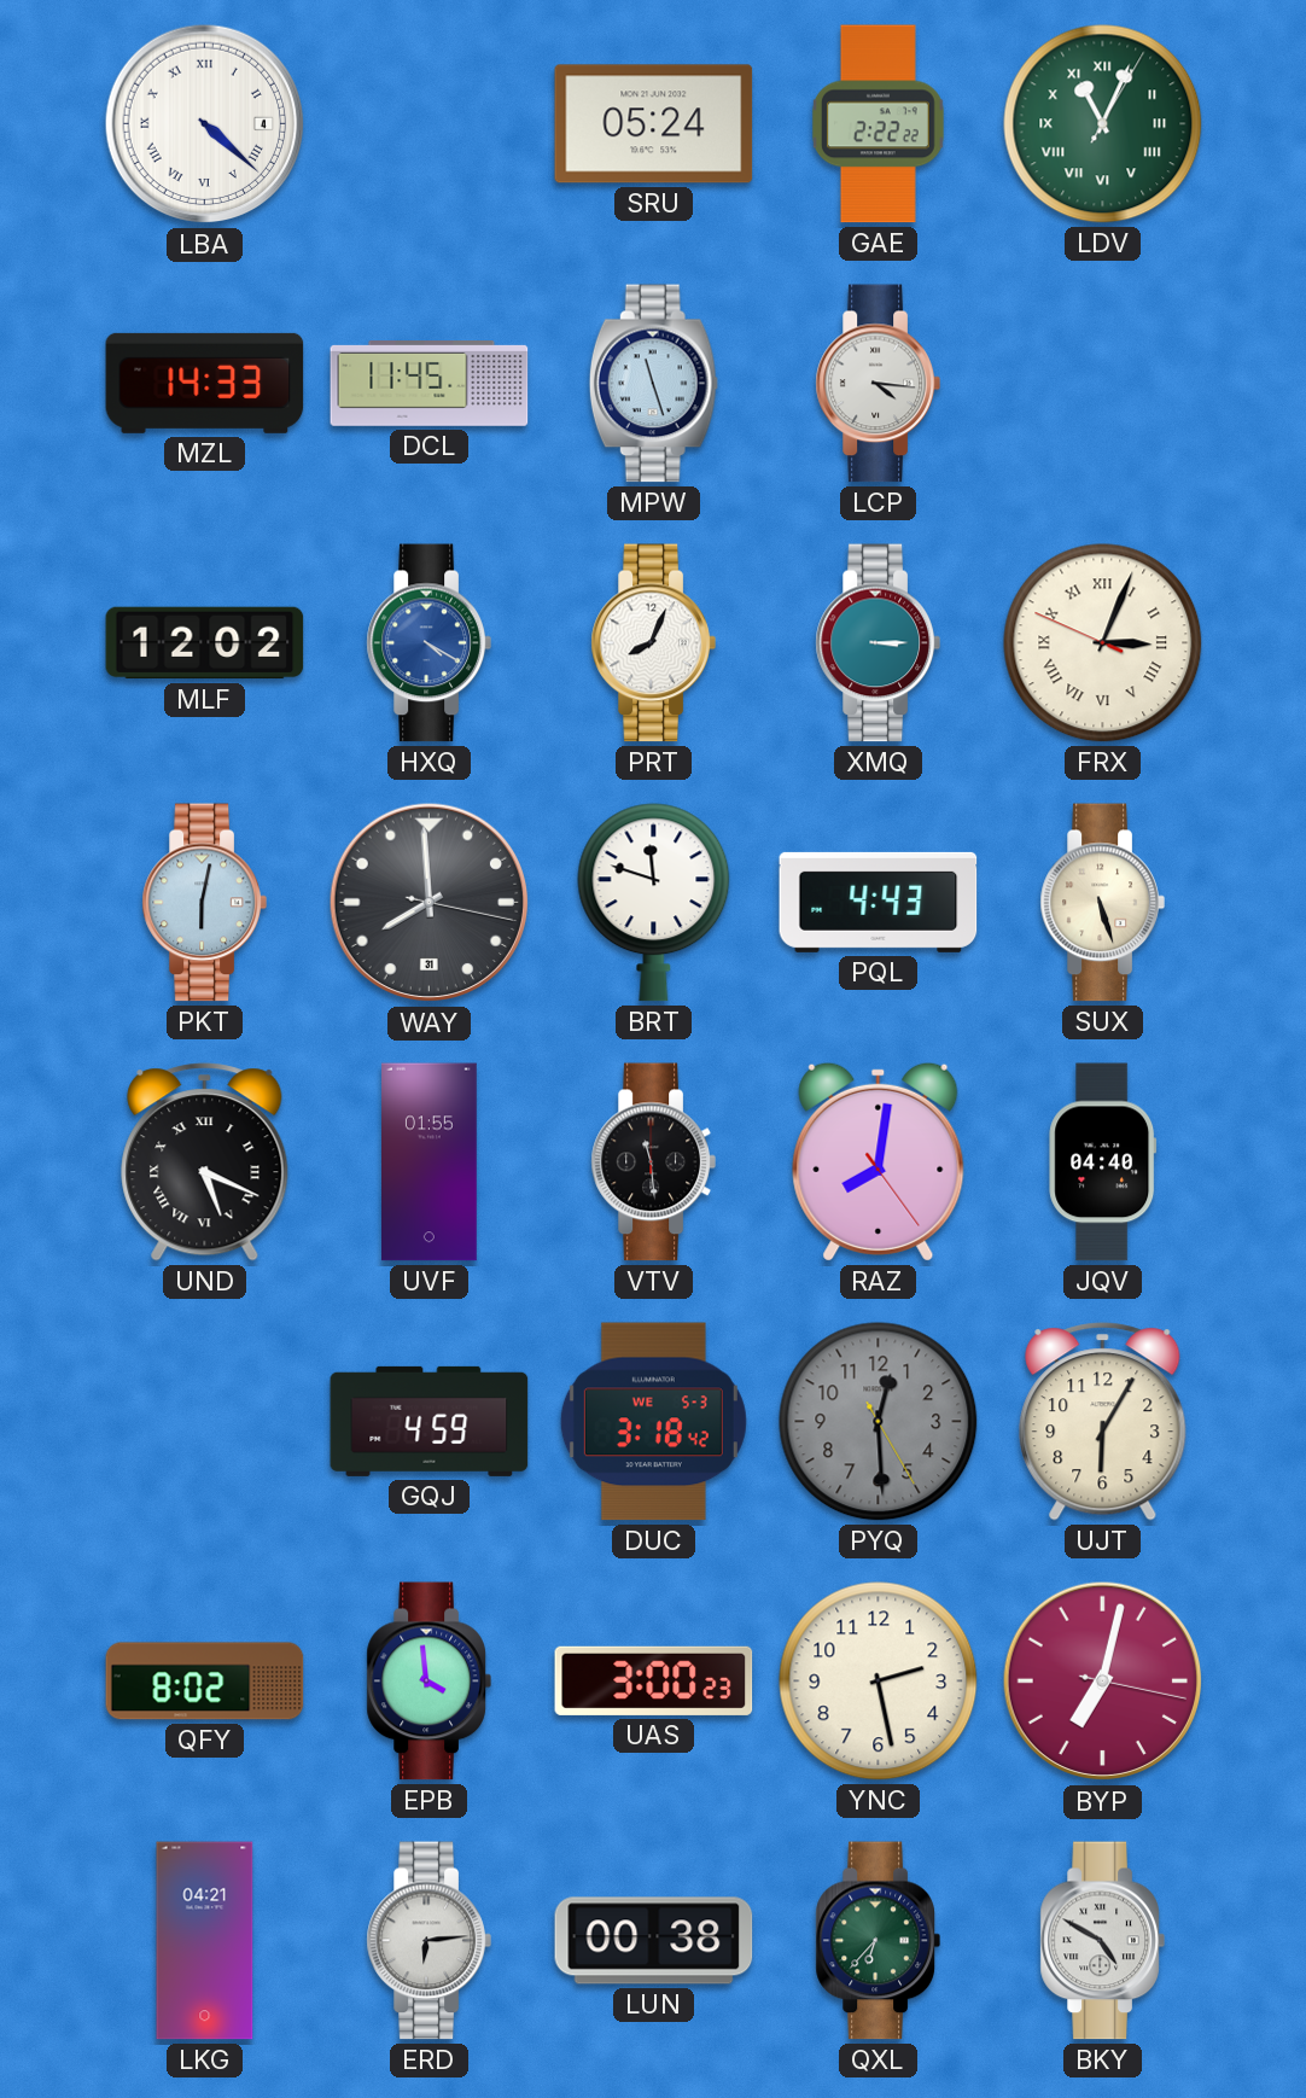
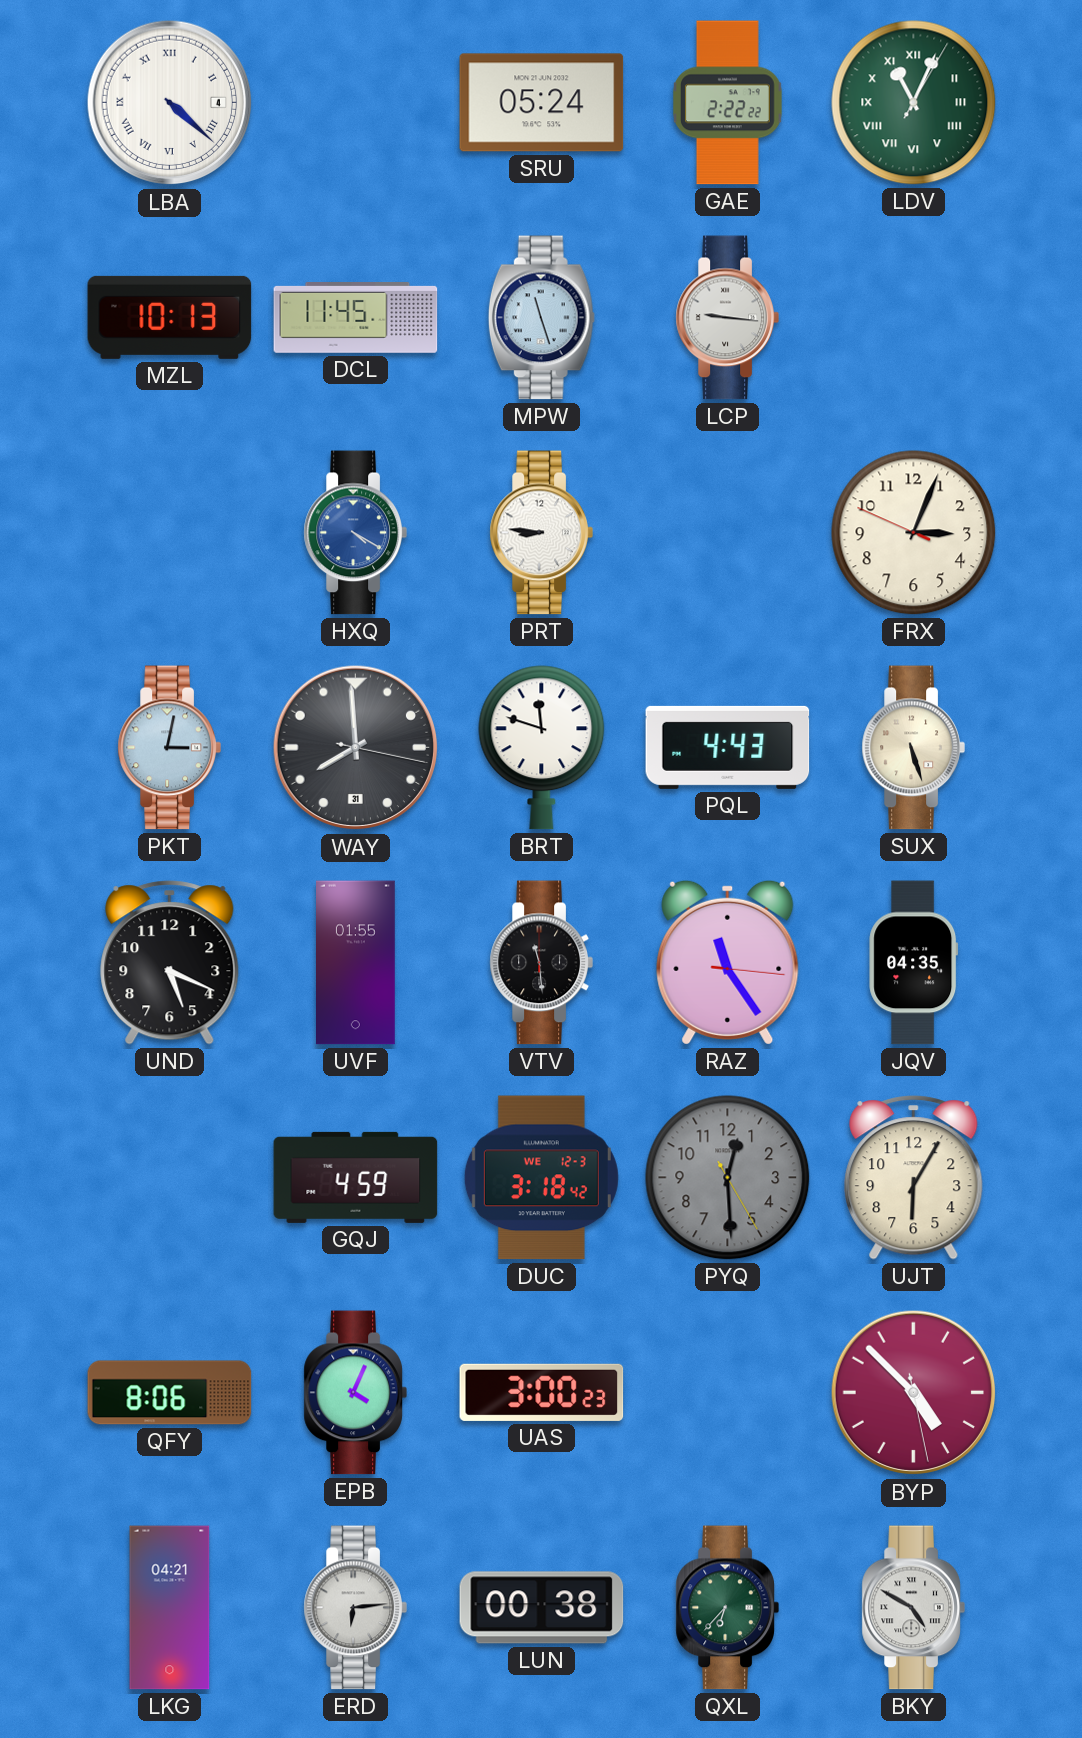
MZL: 14:33 -> 10:13 (170, 317)
LCP: 4:16 -> 9:16 (727, 318)
MLF: 12:02 -> none (205, 643)
PRT: 8:04 -> 8:46 (541, 533)
XMQ: 3:15 -> none (878, 643)
FRX numerals: Roman -> Arabic (914, 533)
PKT: 6:02 -> 3:02 (169, 748)
UND numerals: Roman -> Arabic (170, 963)
RAZ: 8:01 -> 11:24 (728, 962)
JQV: 04:40 -> 04:35 (914, 963)
DUC date: WE 5-3 -> WE 12-3 (541, 1178)
QFY: 8:02 -> 8:06 (170, 1393)
EPB: 3:59 -> 4:04 (355, 1393)
YNC: 2:28 -> none (879, 1682)
BYP: 7:02 -> 4:52 (914, 1393)
